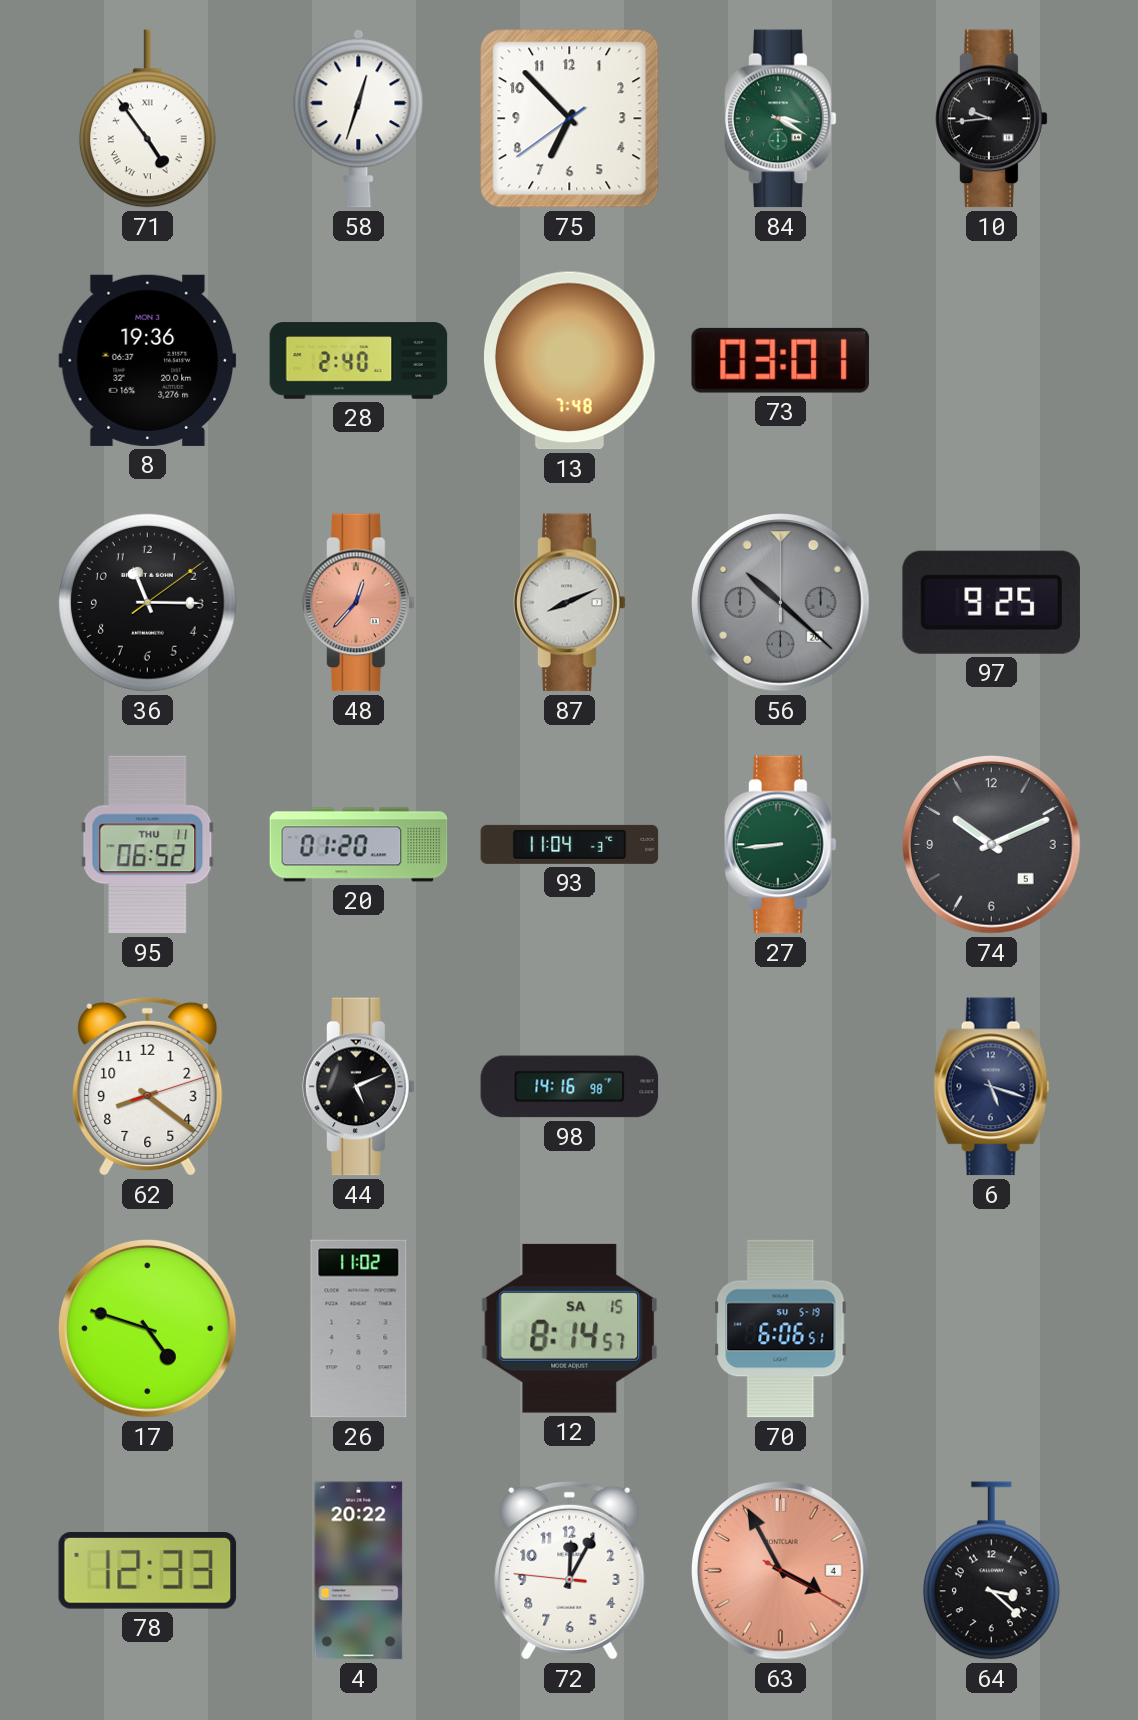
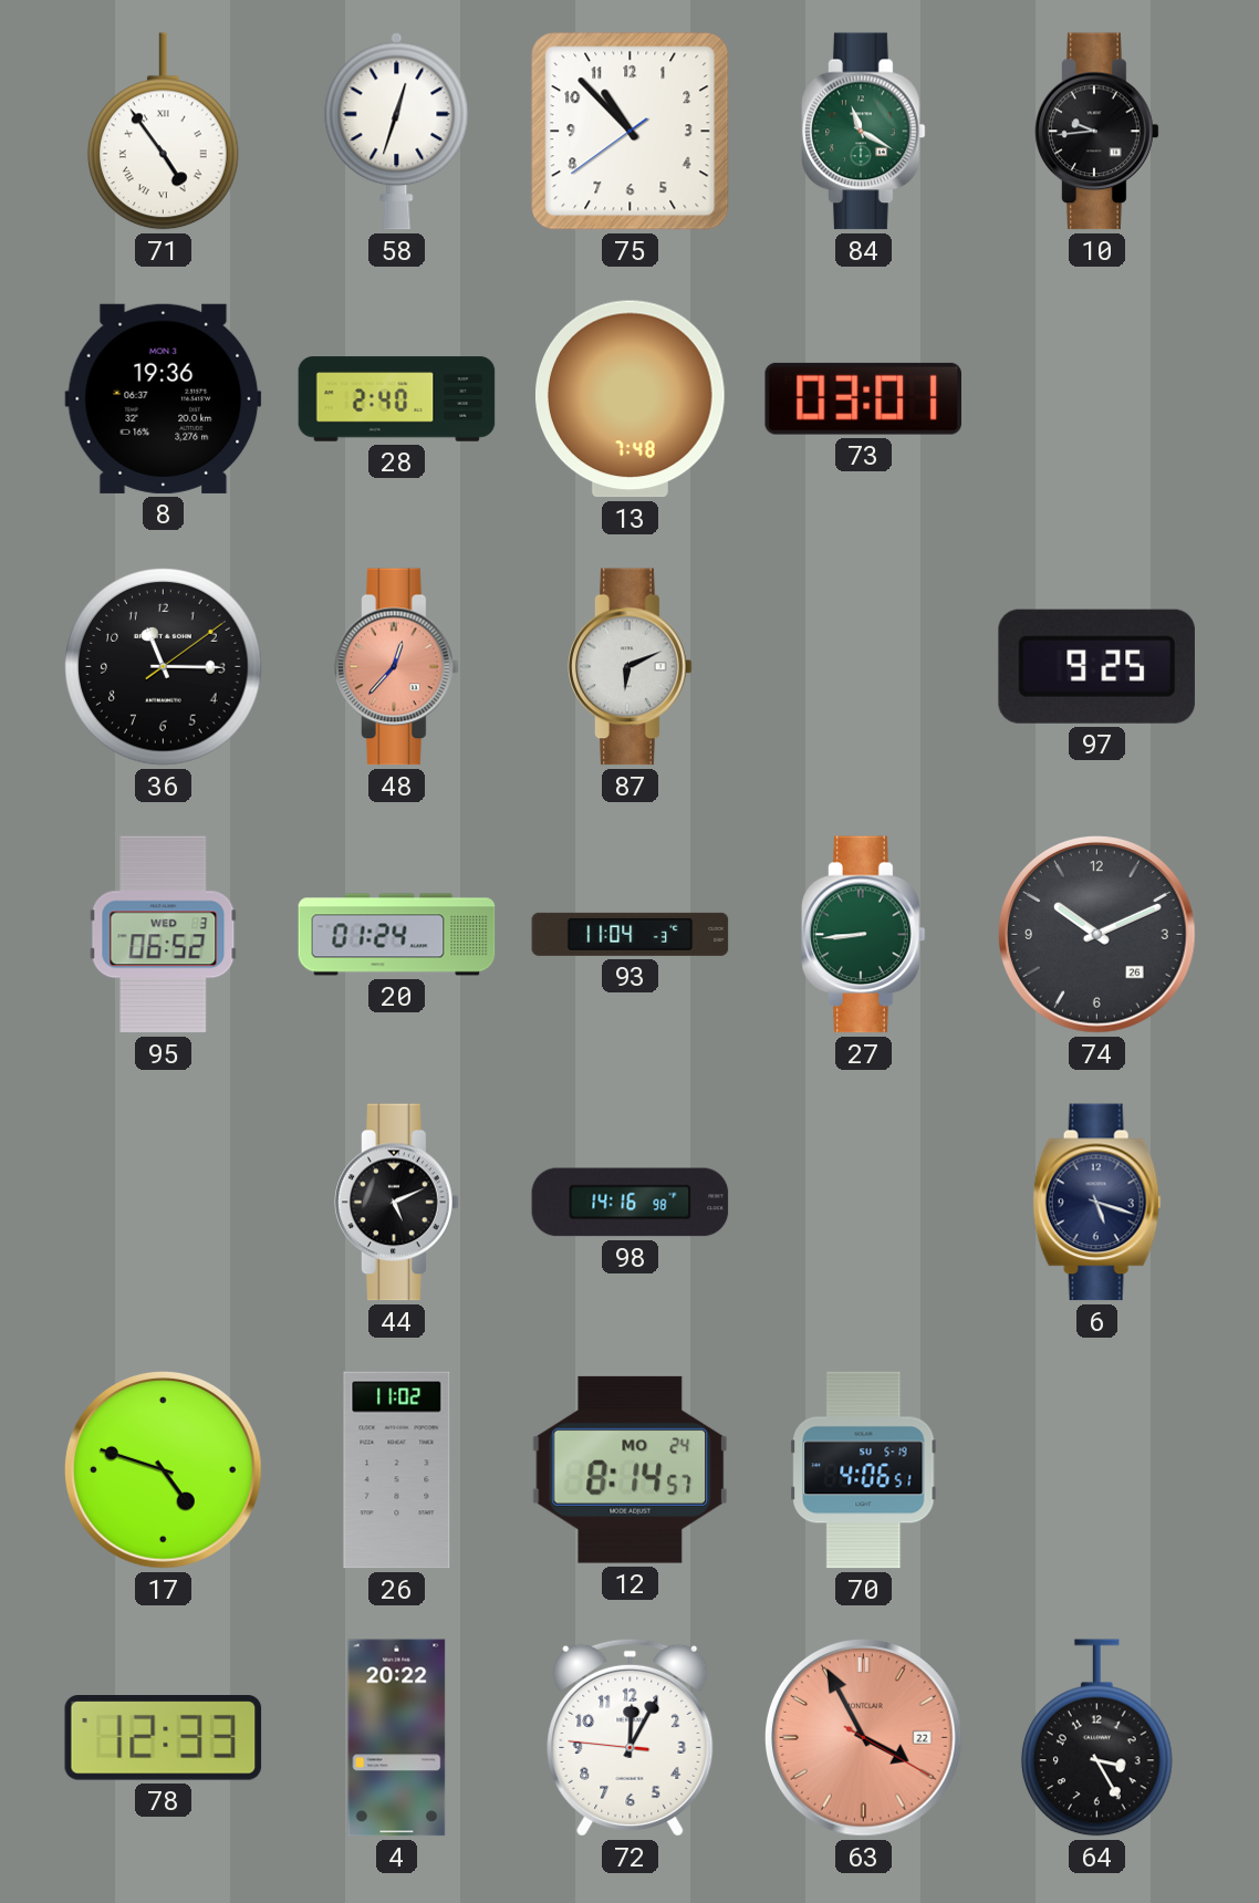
75: 6:52 -> 10:52 (631, 132)
84: 3:20 -> 11:20 (864, 132)
87: 8:11 -> 6:11 (631, 667)
56: 10:22 -> none (781, 603)
95 date: THU 11 -> WED 3 (164, 935)
20: 01:20 -> 01:24 (397, 935)
74 date: 5 -> 26 (1097, 935)
62: 8:21 -> none (148, 1086)
12 date: SA 15 -> MO 24 (629, 1469)
70: 6:06 -> 4:06 (864, 1470)
63 date: 4 -> 22 (864, 1738)
64: 3:22 -> 3:25 (1096, 1738)
